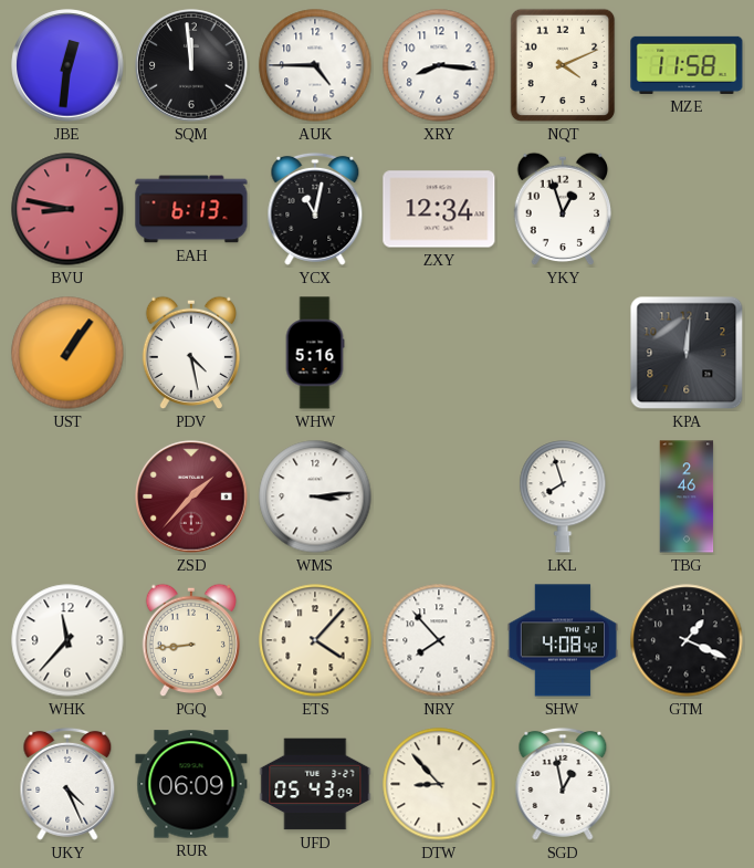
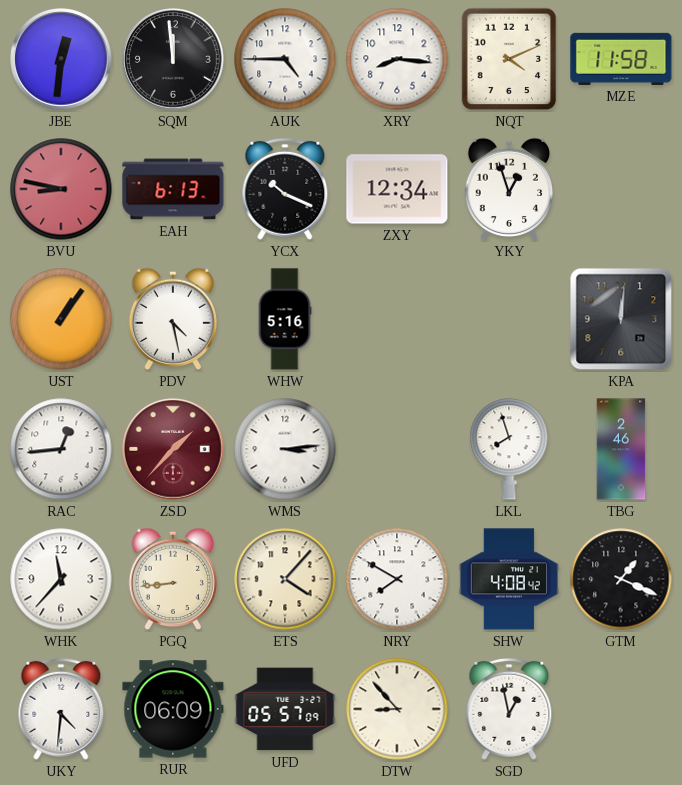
YCX: 11:02 -> 10:19 (285, 189)
RAC: none -> 12:44 (61, 449)
NRY: 7:53 -> 7:50 (397, 579)
UKY: 4:26 -> 4:31 (61, 709)
UFD: 05:43 -> 05:57 (285, 709)
